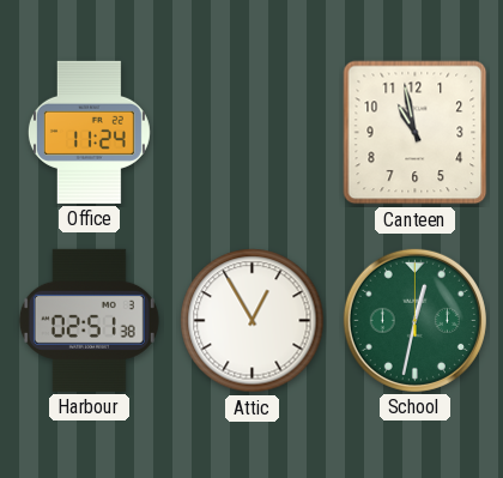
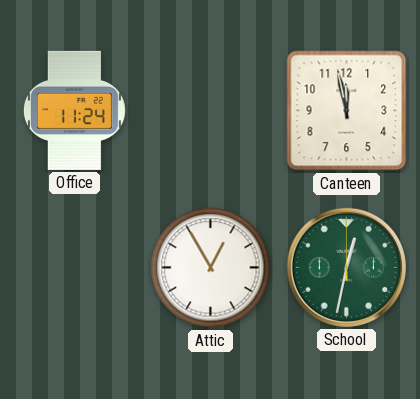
Canteen: 10:58 -> 11:58 (347, 111)
Harbour: 02:51 -> none (89, 320)
